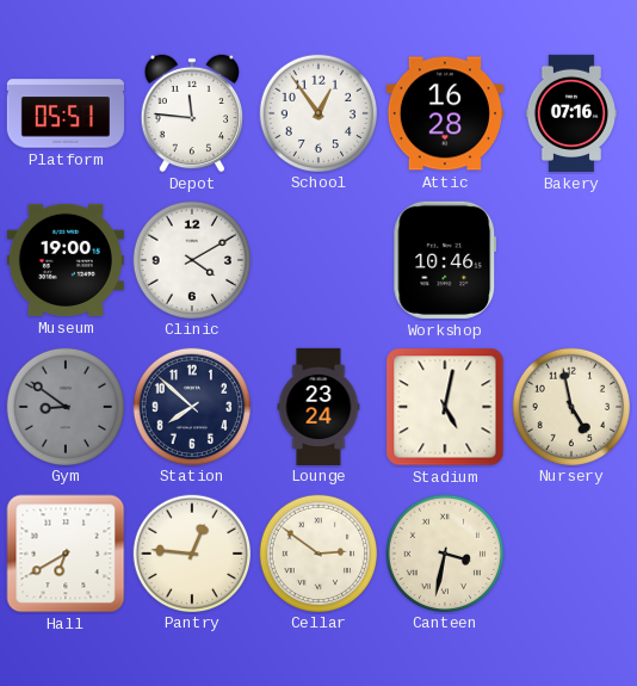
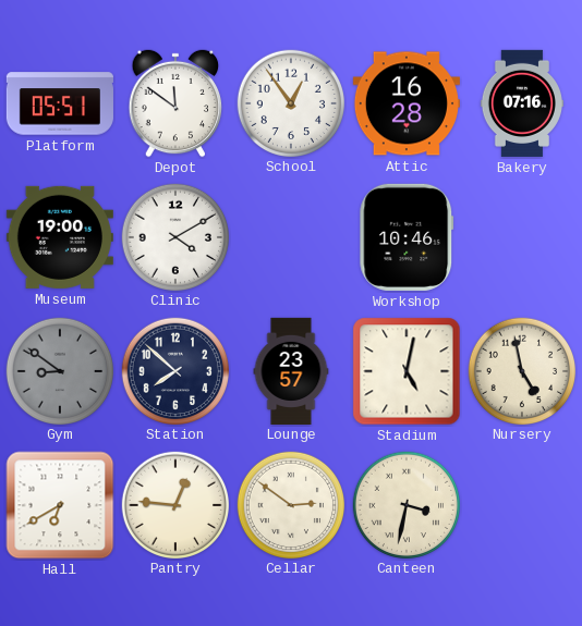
Depot: 11:46 -> 11:51 (175, 103)
Lounge: 23:24 -> 23:57 (291, 370)
